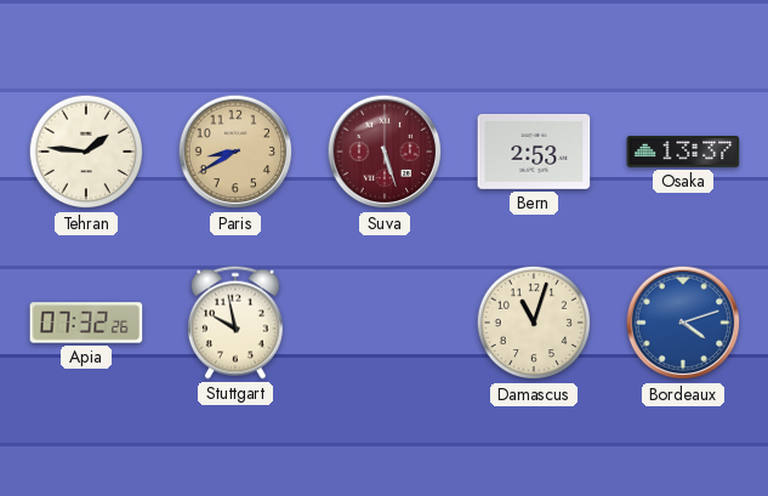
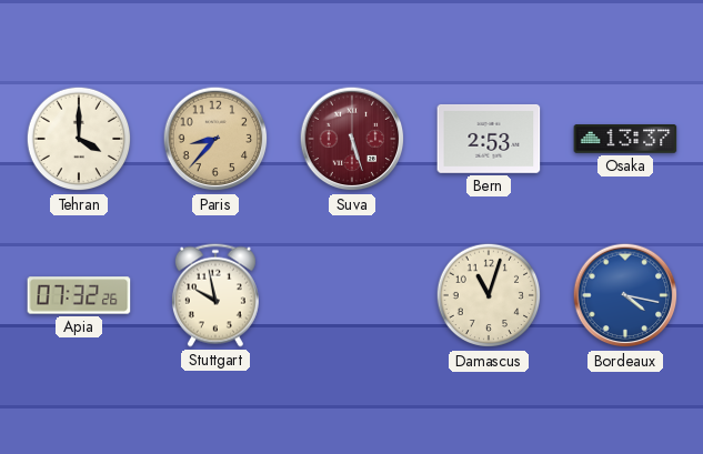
Tehran: 1:46 -> 4:00 (79, 139)
Paris: 8:40 -> 8:37 (215, 139)
Bordeaux: 4:12 -> 4:17 (625, 295)
